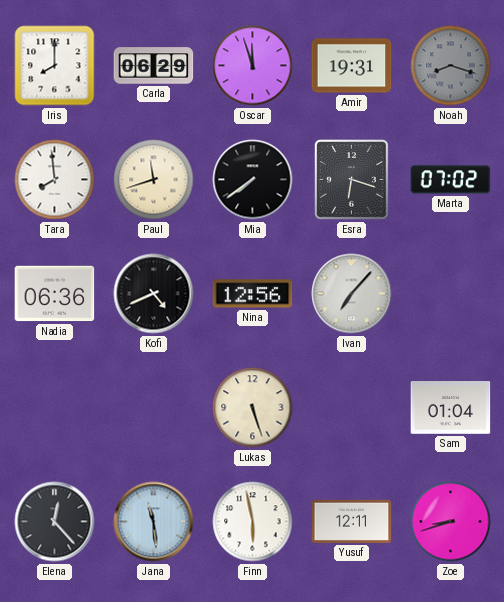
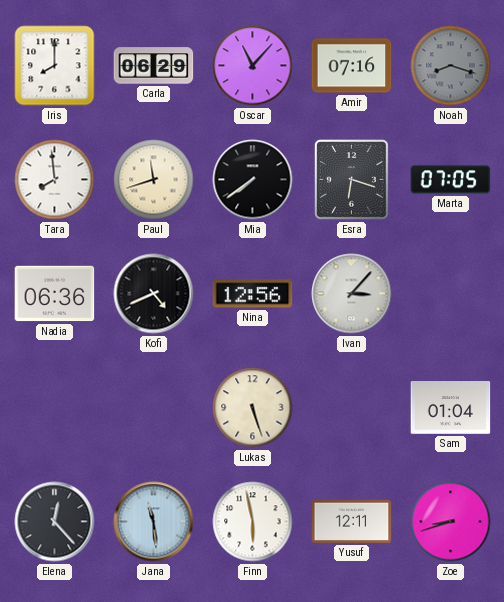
Oscar: 11:57 -> 11:07 (253, 66)
Amir: 19:31 -> 07:16 (352, 66)
Marta: 07:02 -> 07:05 (451, 180)
Ivan: 7:07 -> 3:07 (352, 294)
